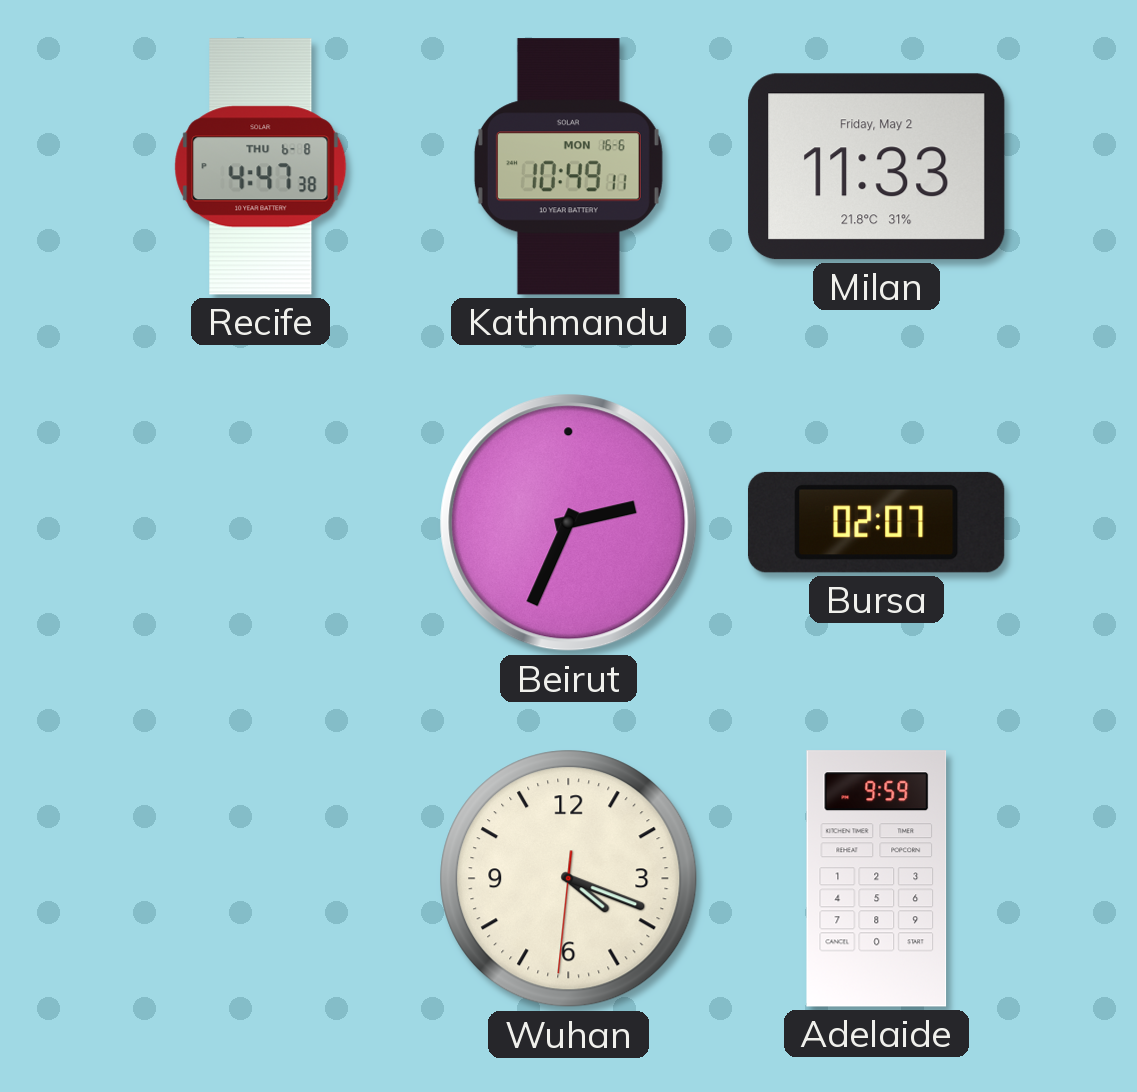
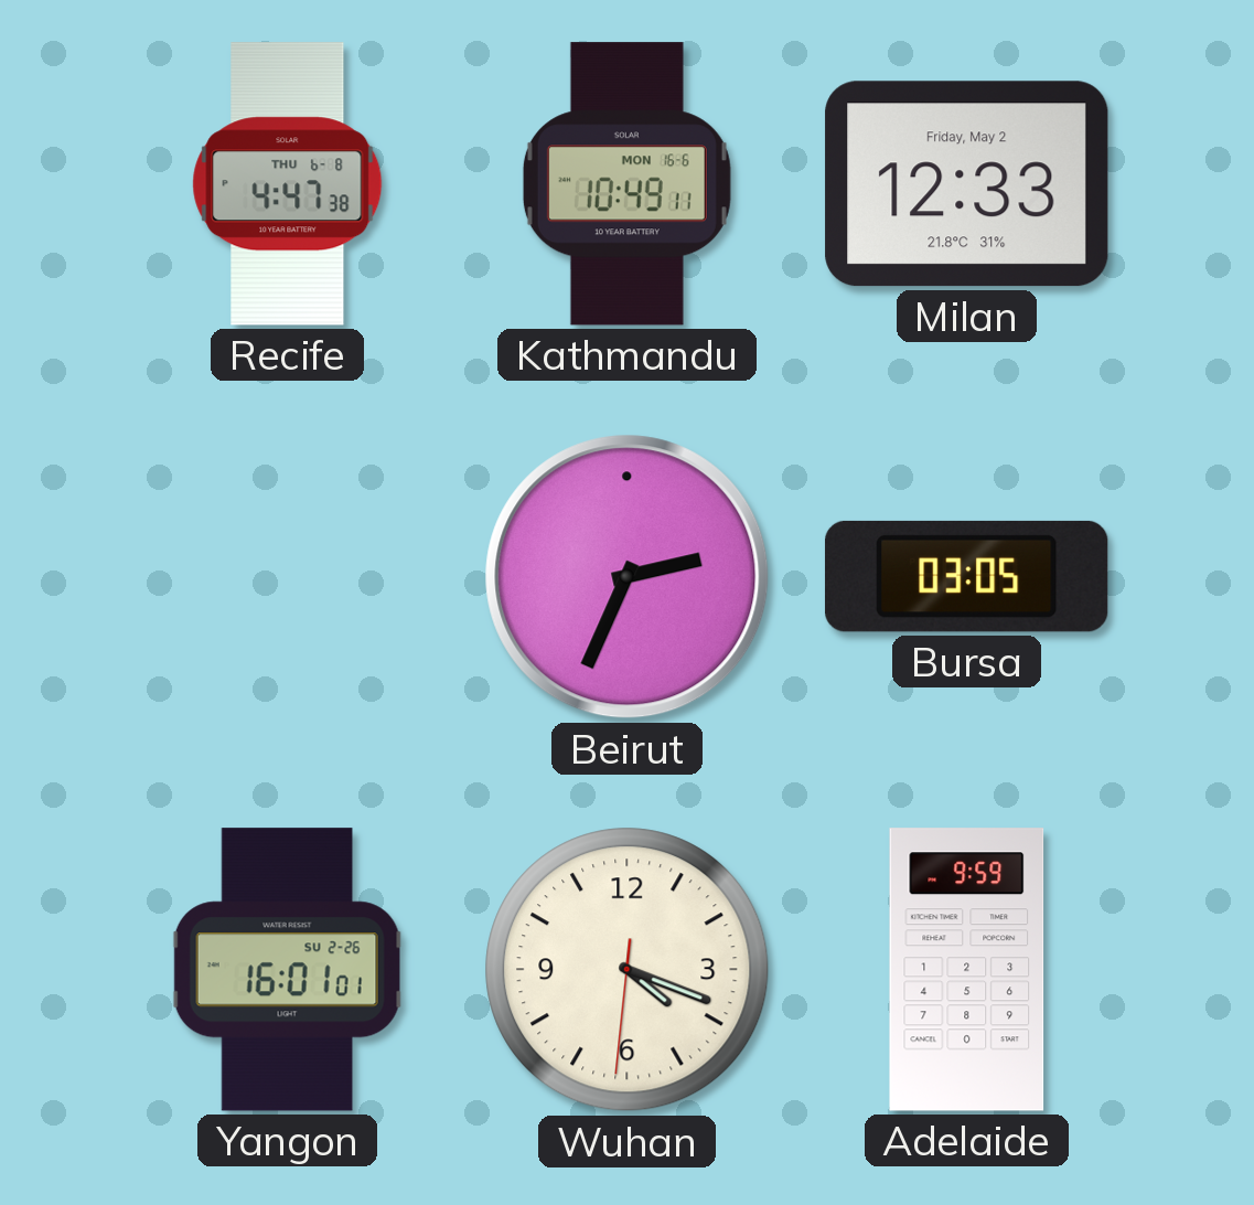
Milan: 11:33 -> 12:33 (967, 184)
Bursa: 02:07 -> 03:05 (966, 576)
Yangon: none -> 16:01 (287, 970)
